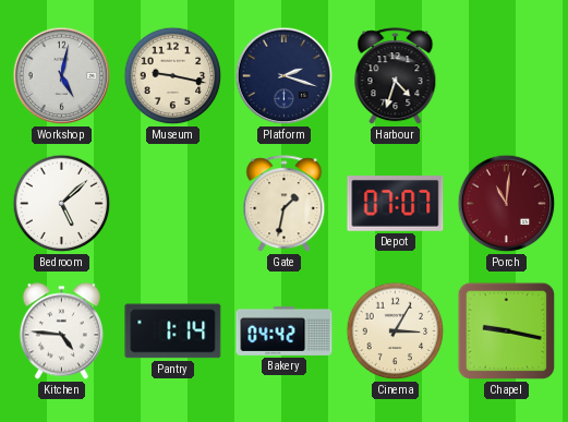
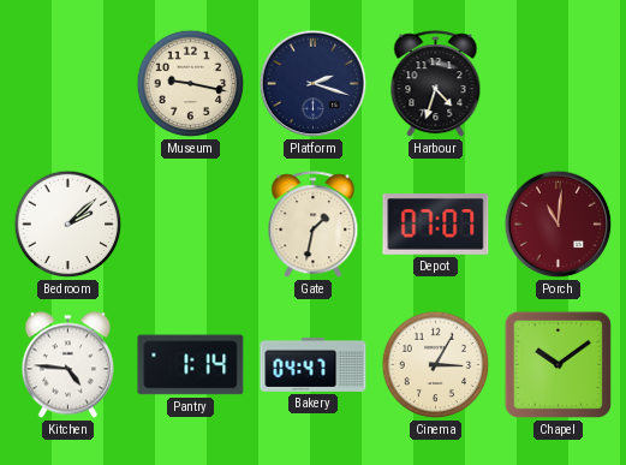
Workshop: 5:02 -> none (62, 76)
Bedroom: 5:08 -> 2:08 (68, 225)
Bakery: 04:42 -> 04:47 (314, 364)
Chapel: 9:17 -> 10:09 (559, 365)
